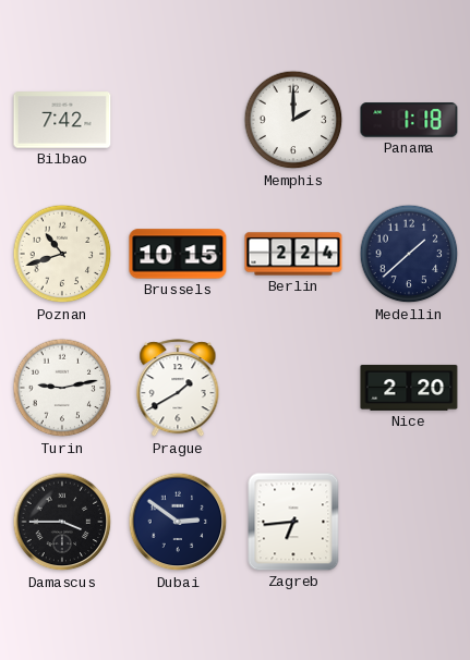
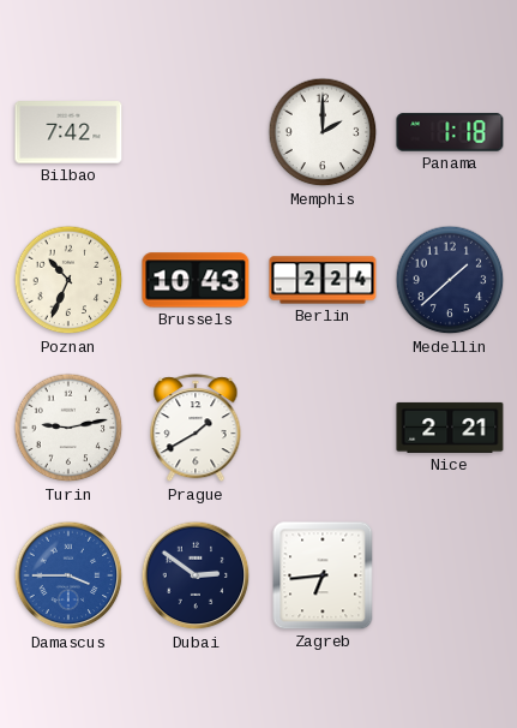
Poznan: 10:42 -> 10:34 (68, 280)
Brussels: 10:15 -> 10:43 (196, 280)
Nice: 2:20 -> 2:21 (450, 428)
Damascus dial: black -> blue (68, 575)
